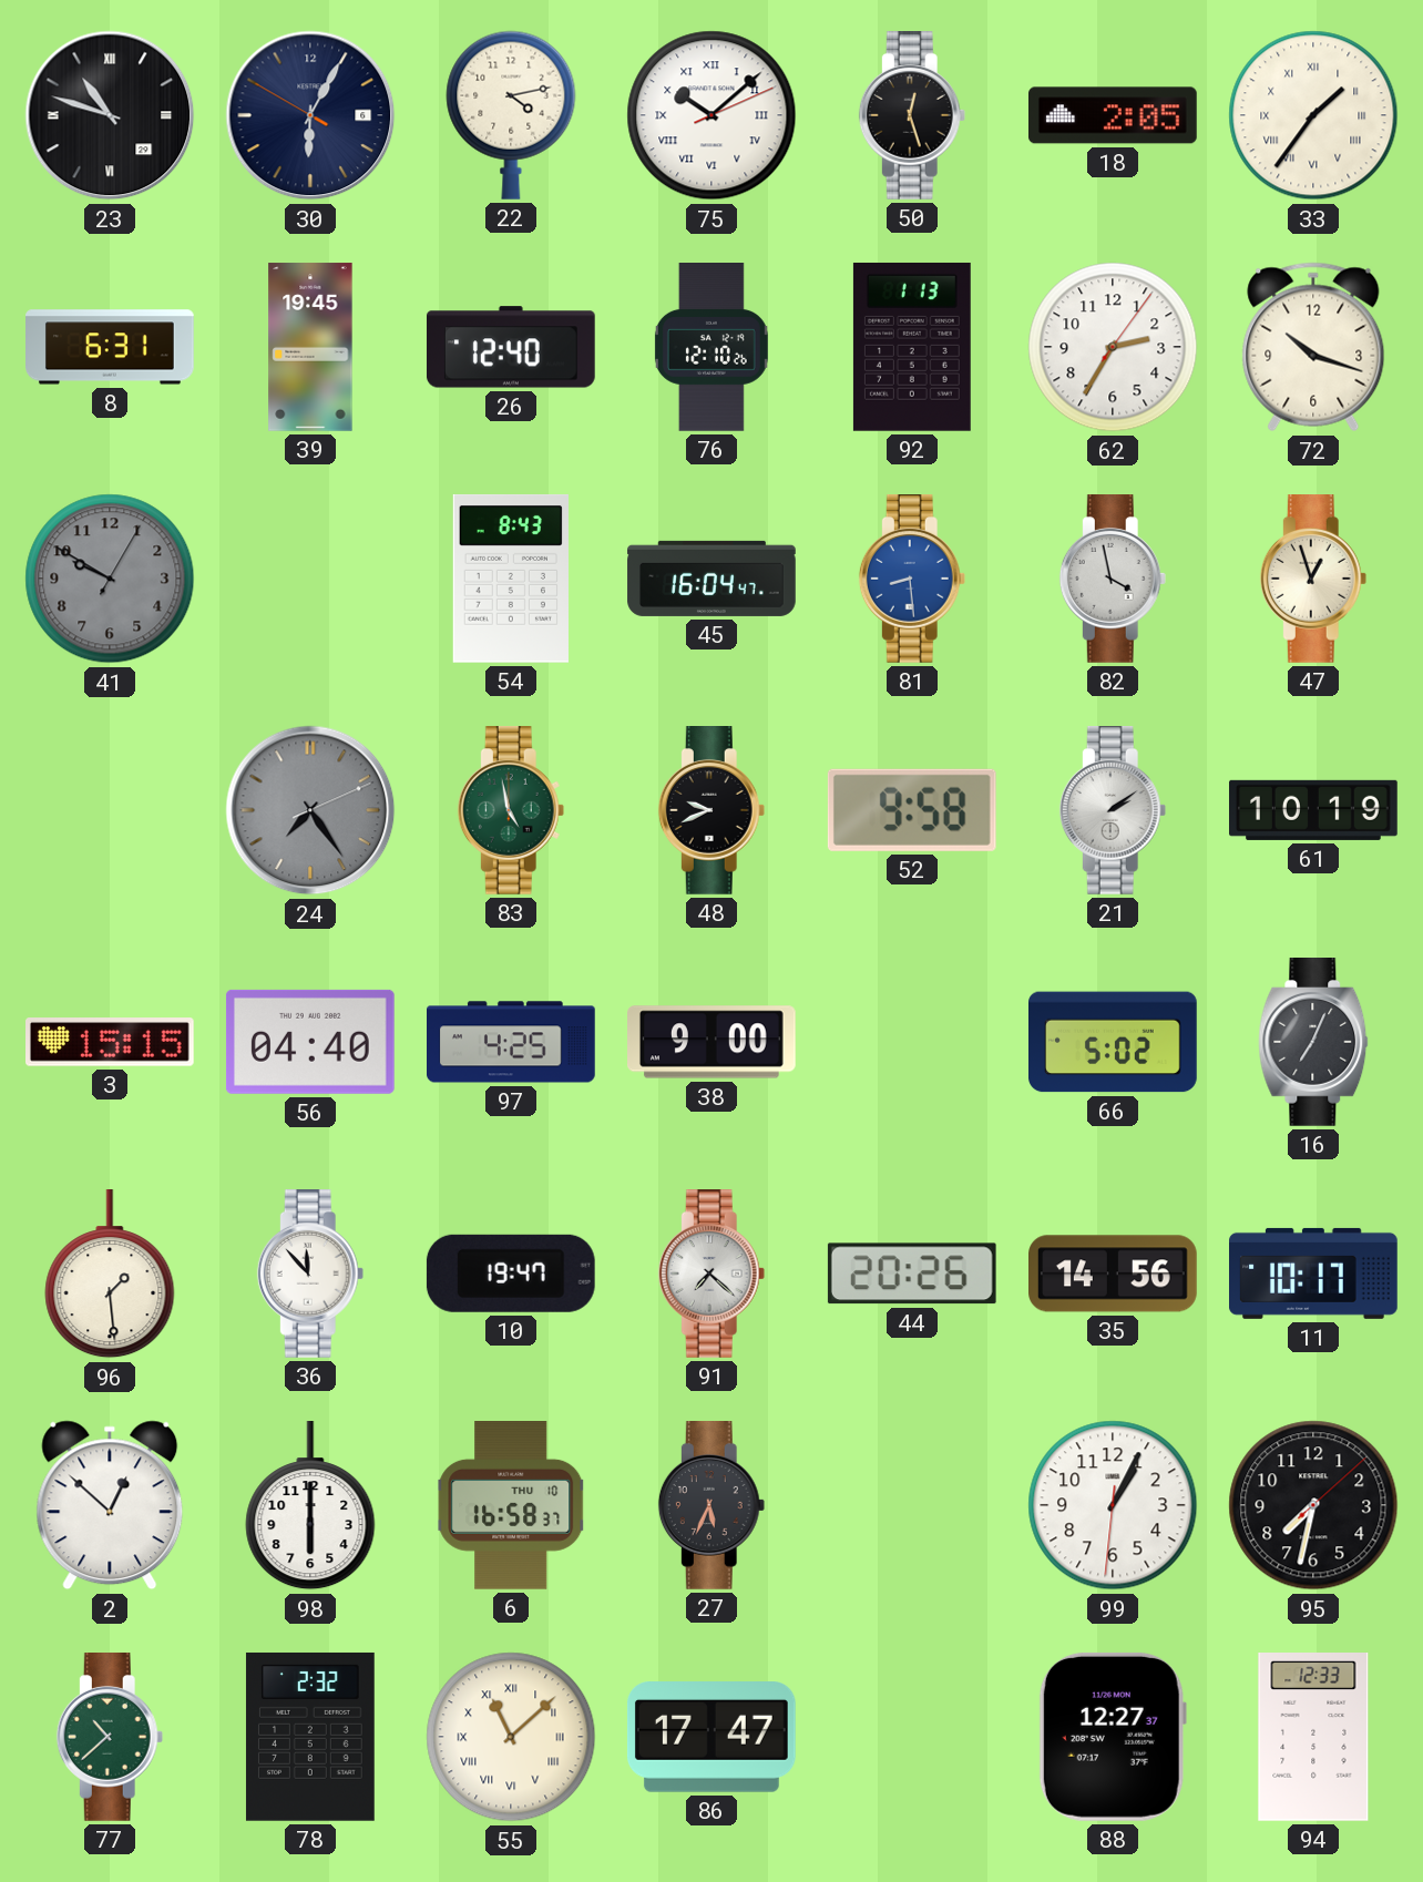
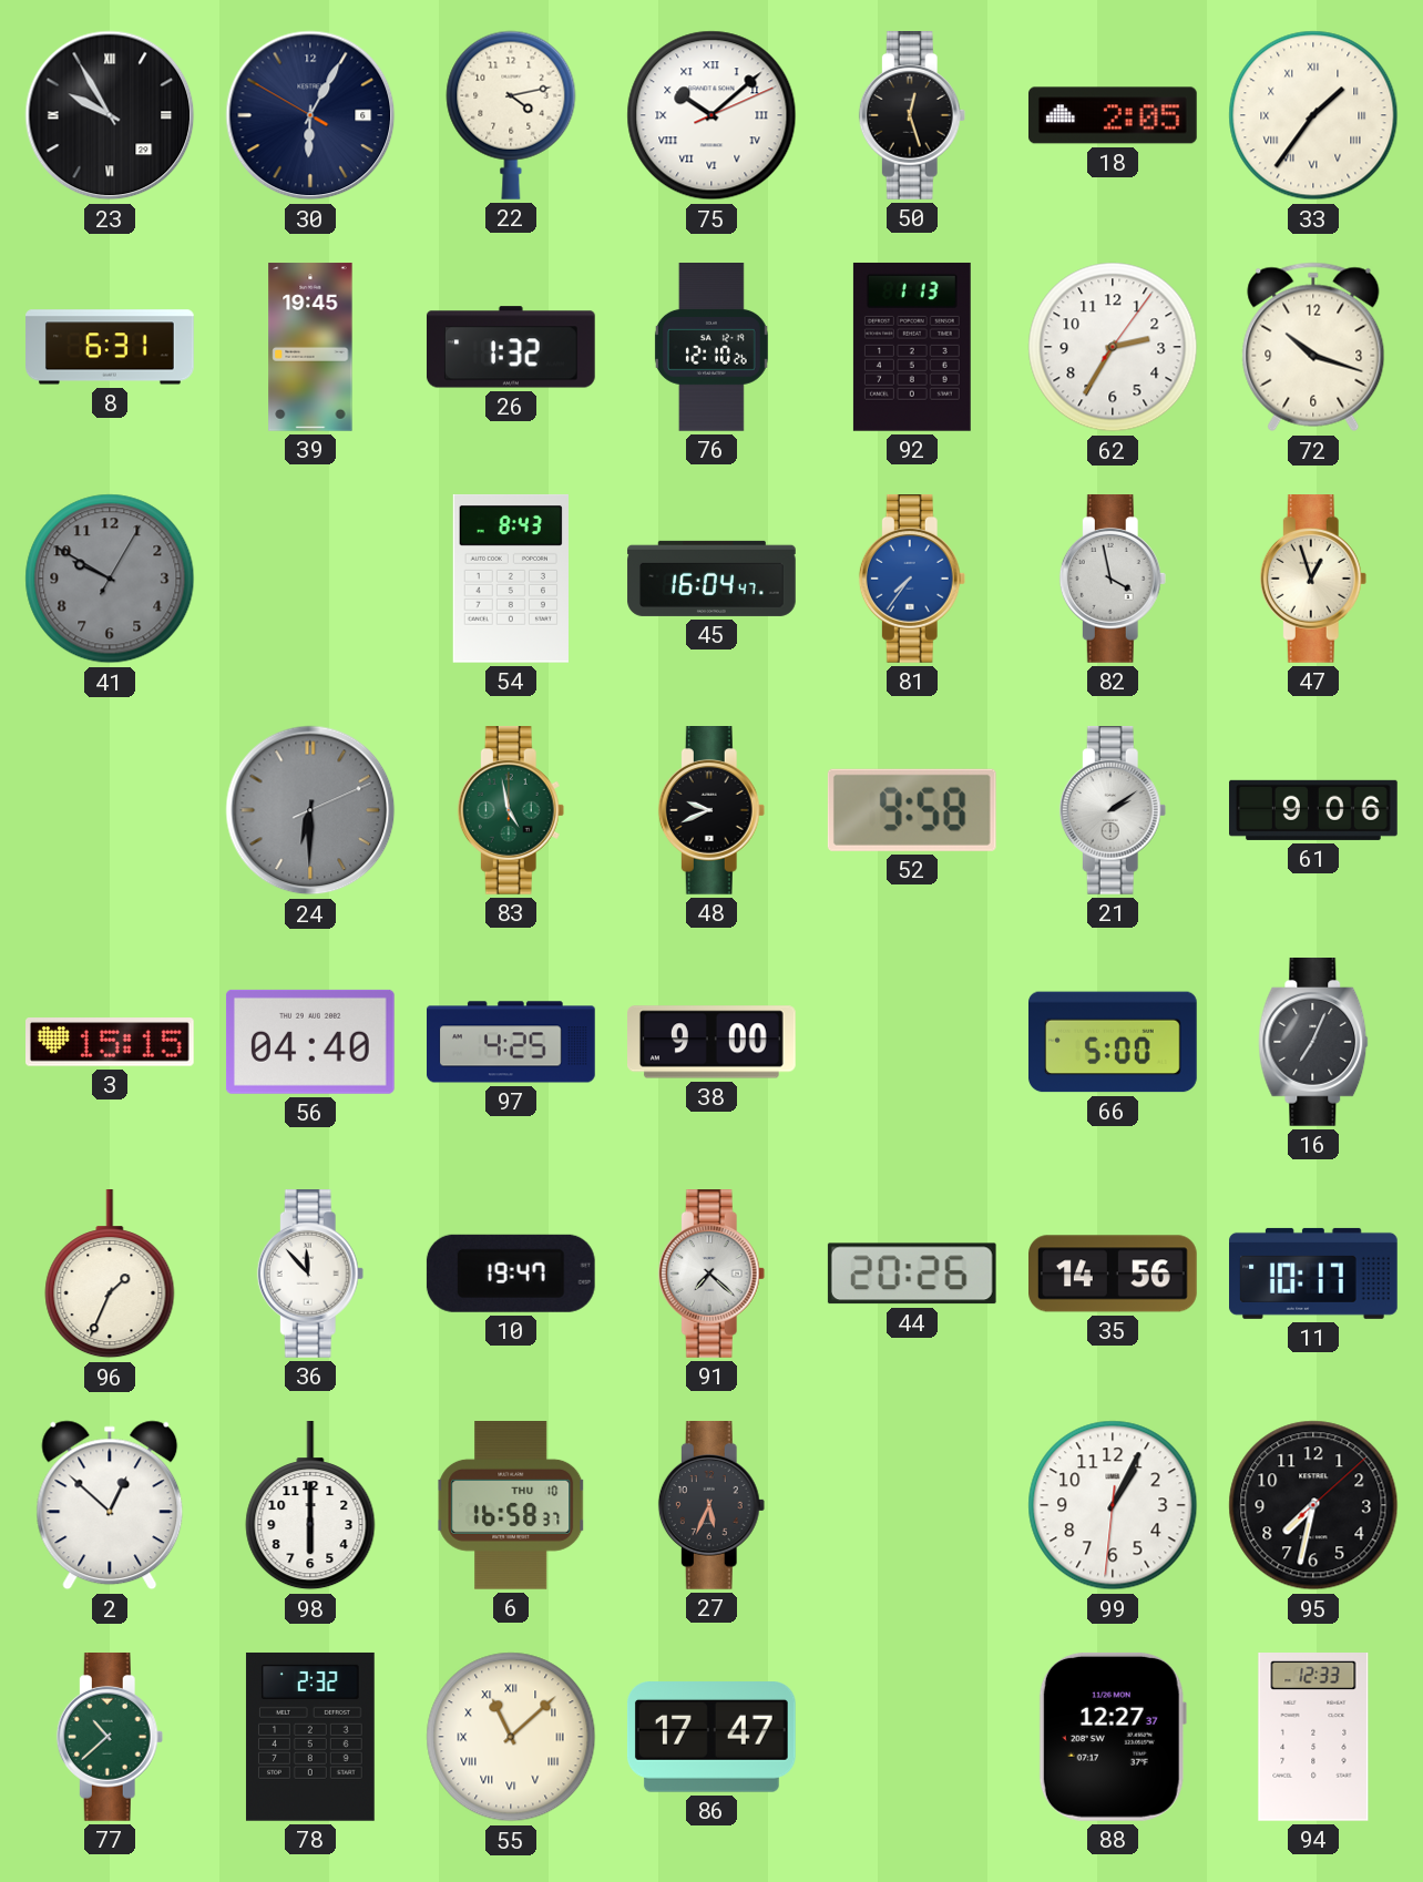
23: 10:48 -> 9:55 (110, 115)
26: 12:40 -> 1:32 (511, 347)
81: 8:29 -> 7:36 (912, 580)
24: 7:24 -> 6:30 (310, 810)
61: 10:19 -> 9:06 (1314, 810)
66: 5:02 -> 5:00 (1113, 1042)
96: 1:29 -> 1:34 (110, 1274)
